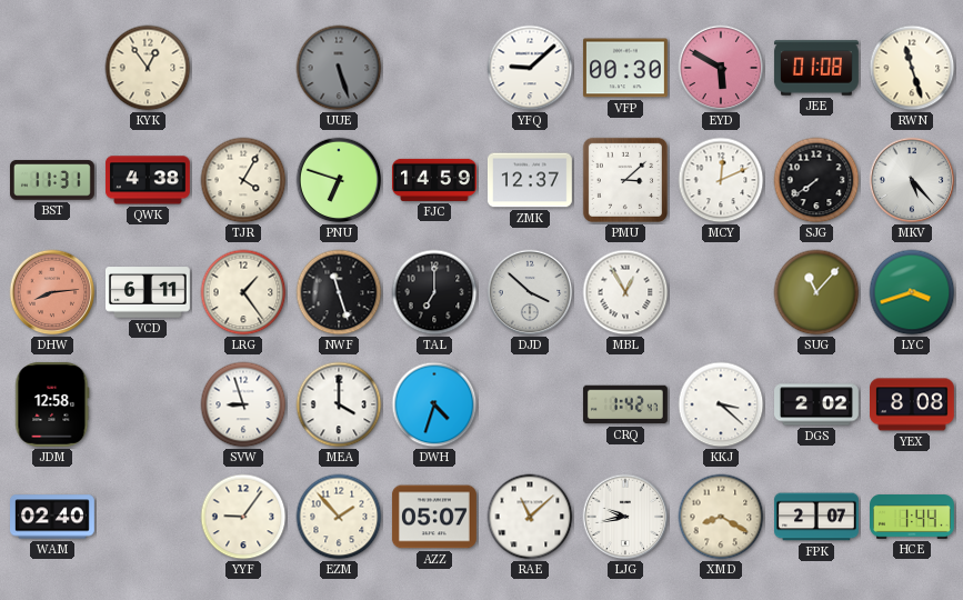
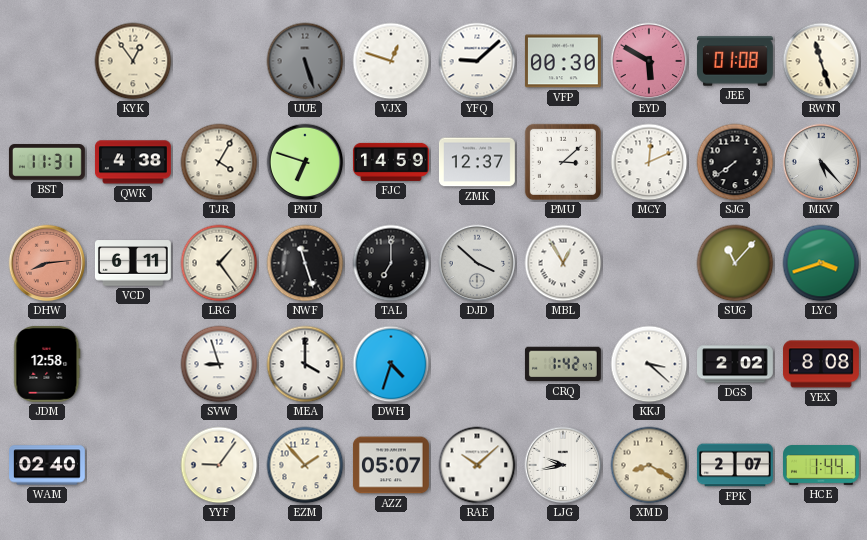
VJX: none -> 12:48 (391, 61)
RAE: 11:08 -> 10:08 (477, 465)
